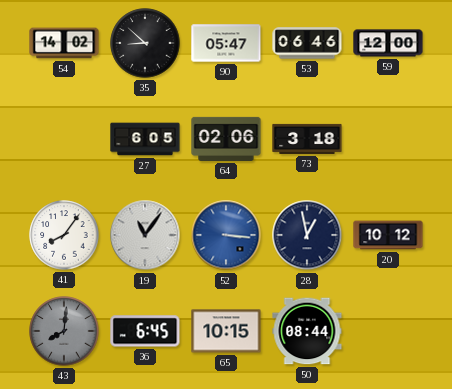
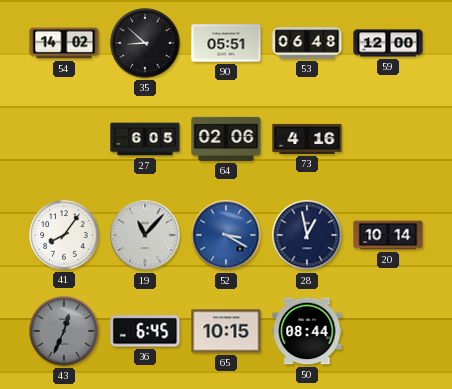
90: 05:47 -> 05:51 (226, 43)
53: 06:46 -> 06:48 (307, 43)
73: 3:18 -> 4:16 (307, 139)
19: 11:06 -> 11:07 (145, 235)
52: 3:16 -> 3:20 (226, 235)
20: 10:12 -> 10:14 (388, 235)
43: 8:01 -> 12:34 (64, 331)
